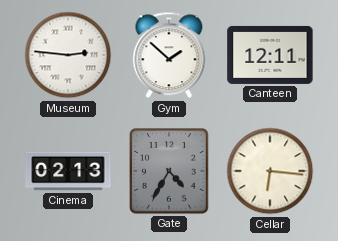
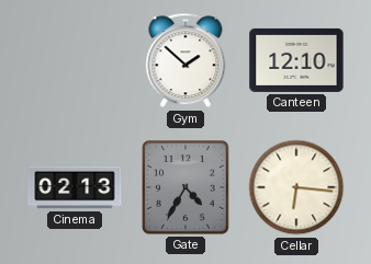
Museum: 2:46 -> none (68, 55)
Canteen: 12:11 -> 12:10 (296, 60)
